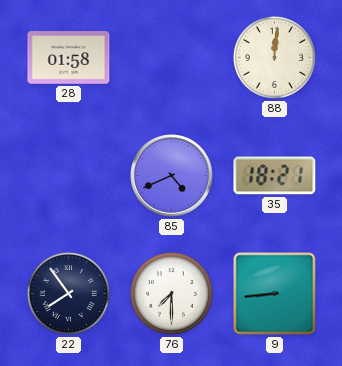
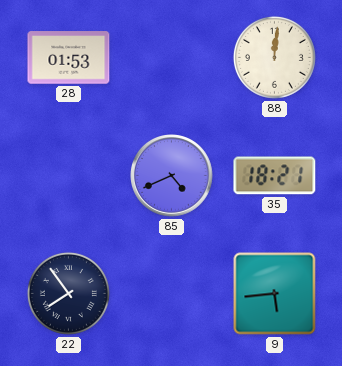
28: 01:58 -> 01:53 (69, 58)
76: 7:30 -> none (171, 293)
9: 8:44 -> 5:44 (275, 294)
